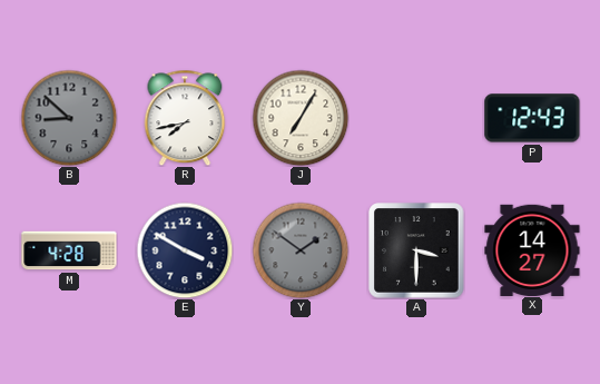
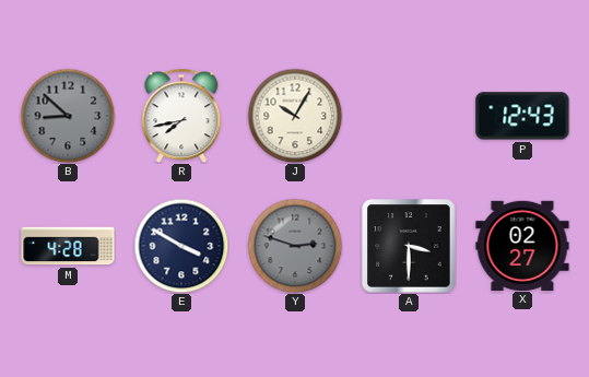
J: 7:05 -> 10:05 (295, 116)
Y: 1:51 -> 2:48 (295, 246)
X: 14:27 -> 02:27 (522, 245)
